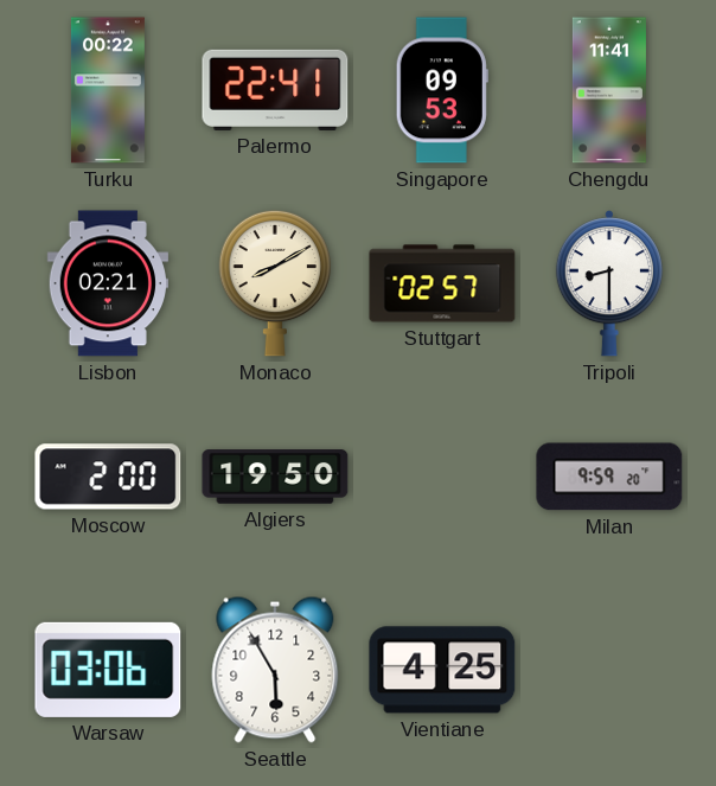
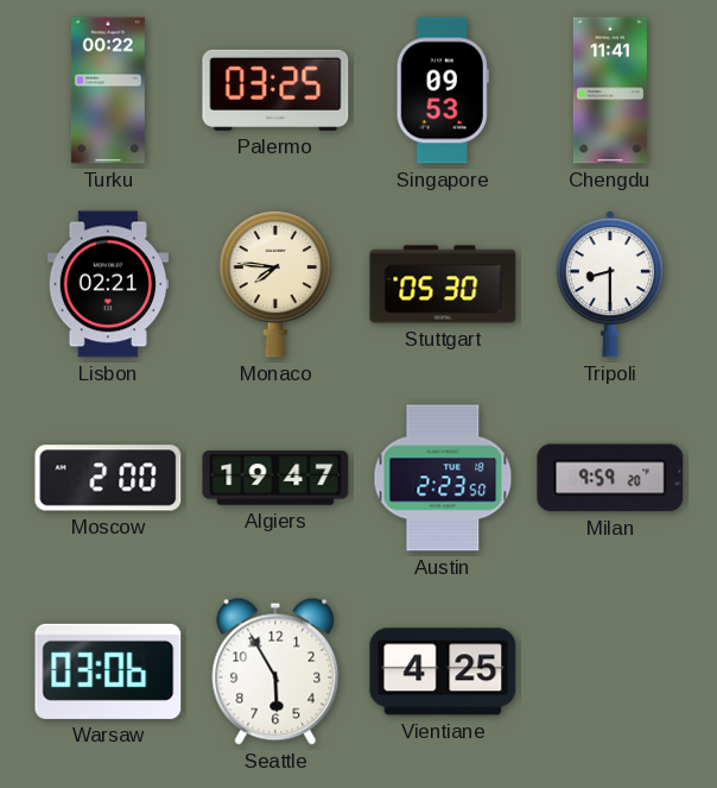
Palermo: 22:41 -> 03:25 (275, 90)
Monaco: 8:10 -> 7:46 (275, 284)
Stuttgart: 02:57 -> 05:30 (443, 284)
Algiers: 19:50 -> 19:47 (275, 478)
Austin: none -> 2:23 (443, 478)
